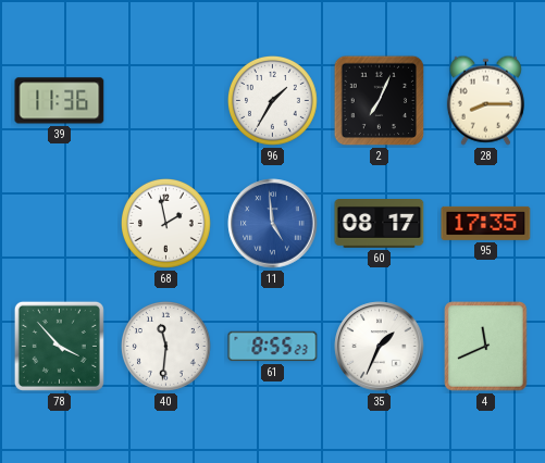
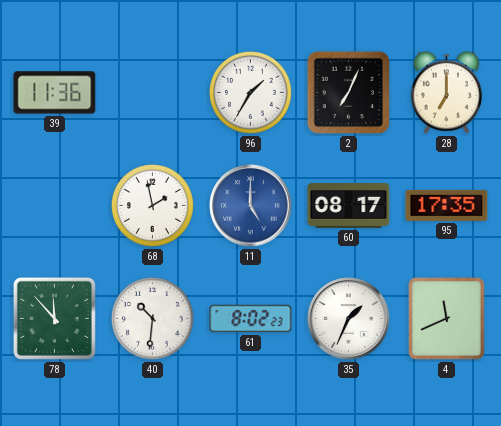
28: 8:15 -> 7:00 (446, 92)
11: 4:59 -> 5:00 (251, 206)
78: 3:53 -> 11:53 (54, 318)
40: 11:31 -> 10:31 (153, 319)
61: 8:55 -> 8:02 (251, 319)
